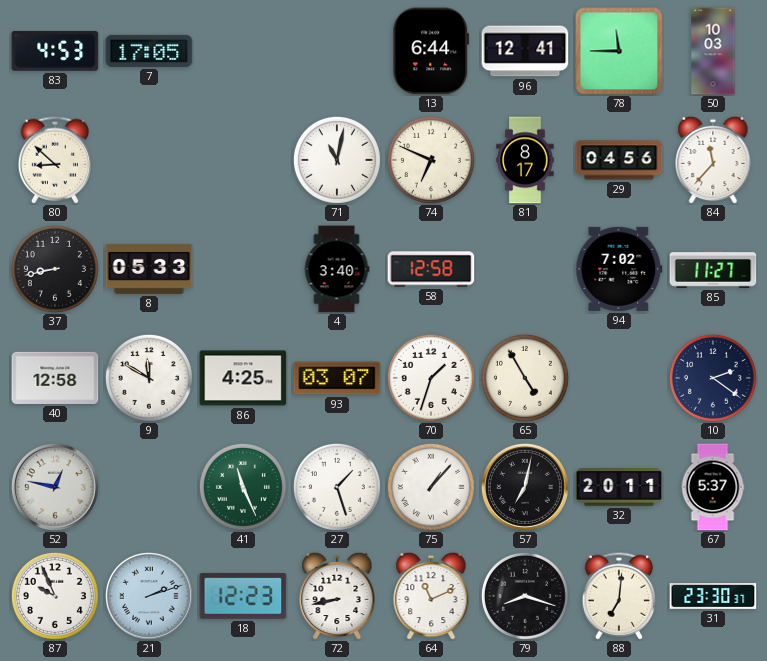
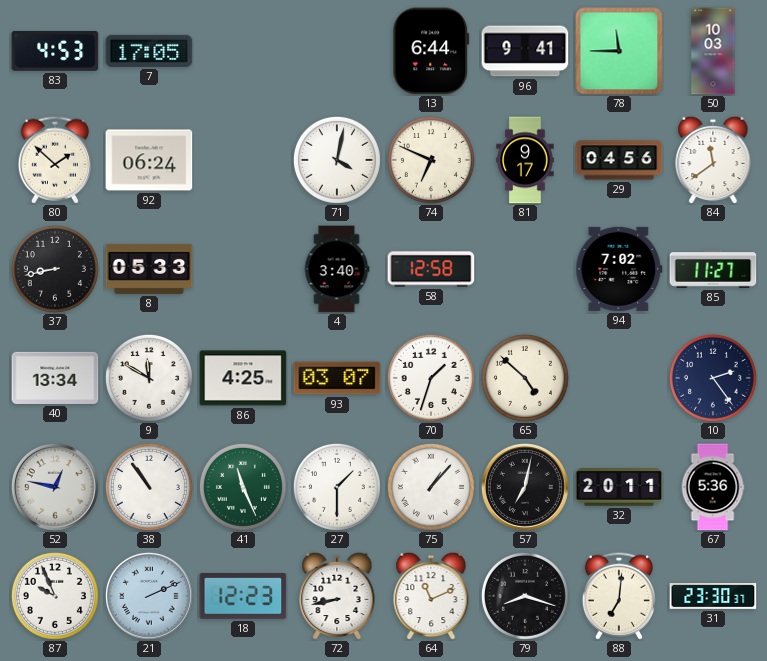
96: 12:41 -> 9:41 (525, 51)
80: 8:52 -> 1:52 (55, 160)
92: none -> 06:24 (149, 160)
71: 11:02 -> 4:02 (337, 160)
81: 8:17 -> 9:17 (525, 160)
84: 11:37 -> 11:39 (713, 160)
40: 12:58 -> 13:34 (55, 378)
65: 4:55 -> 4:52 (525, 378)
10: 2:21 -> 2:24 (713, 378)
38: none -> 10:54 (149, 487)
27: 1:27 -> 1:30 (337, 487)
67: 5:37 -> 5:36 (713, 487)
21: 2:12 -> 2:11 (149, 596)
